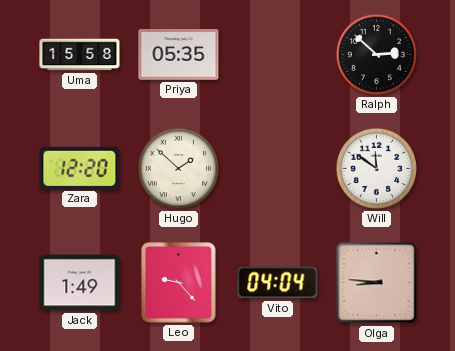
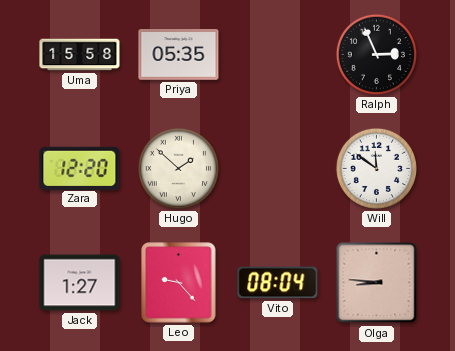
Ralph: 2:52 -> 2:56 (376, 54)
Jack: 1:49 -> 1:27 (80, 283)
Vito: 04:04 -> 08:04 (278, 283)
